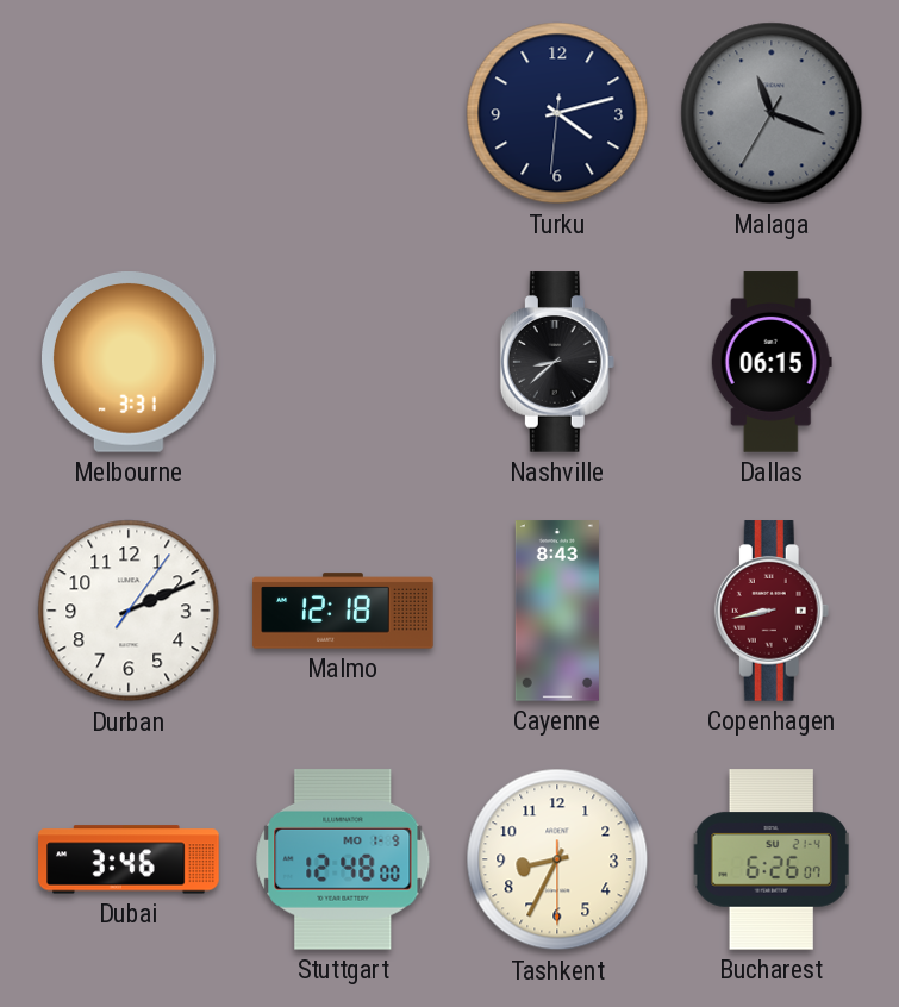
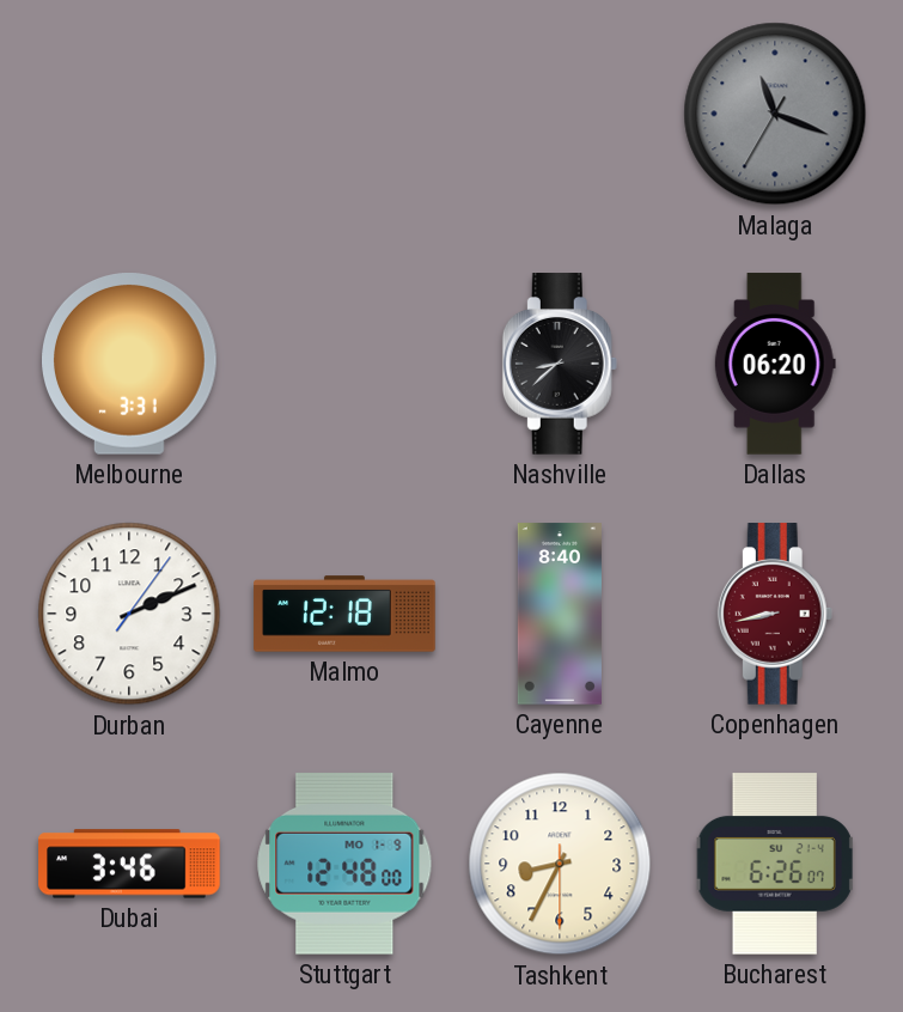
Turku: 4:12 -> none (557, 113)
Dallas: 06:15 -> 06:20 (775, 364)
Cayenne: 8:43 -> 8:40 (560, 614)
